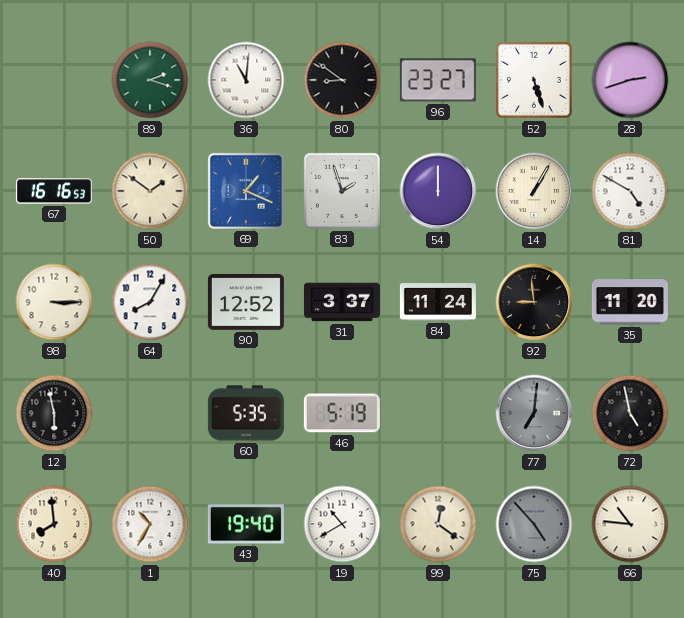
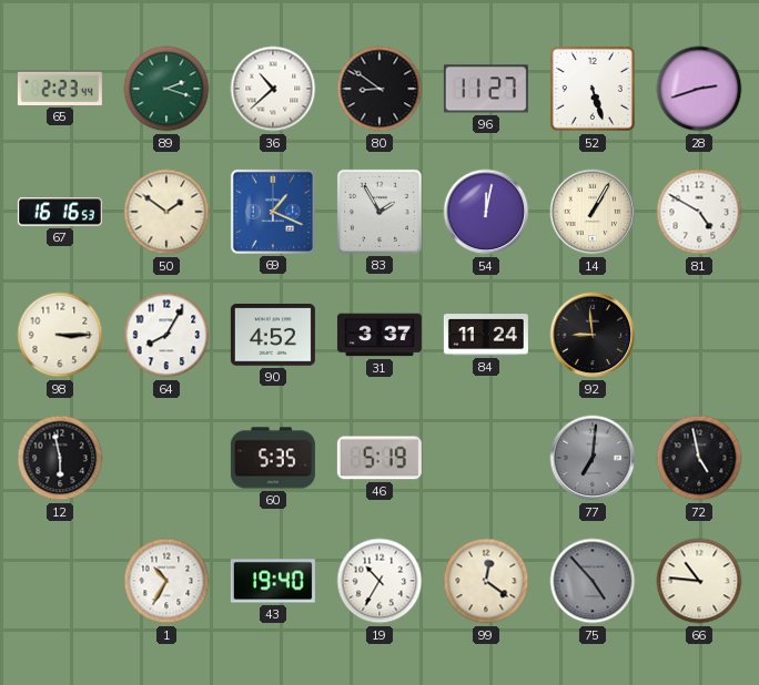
65: none -> 2:23 (60, 89)
36: 11:01 -> 10:38 (273, 89)
96: 23:27 -> 11:27 (486, 89)
83: 1:57 -> 1:55 (379, 212)
54: 12:00 -> 12:02 (486, 212)
90: 12:52 -> 4:52 (273, 335)
35: 11:20 -> none (630, 302)
40: 7:59 -> none (54, 524)
19: 10:40 -> 10:35 (379, 581)
